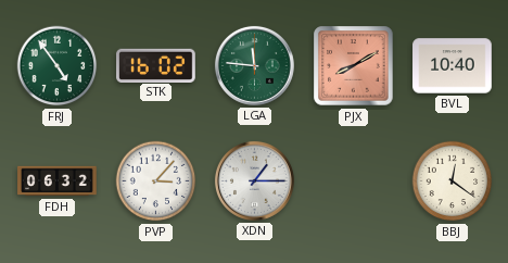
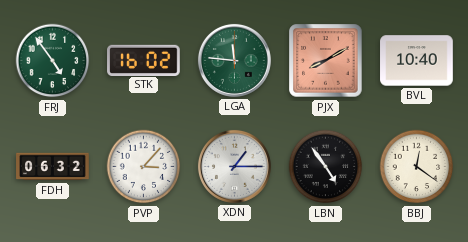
LBN: none -> 4:54 (326, 167)
